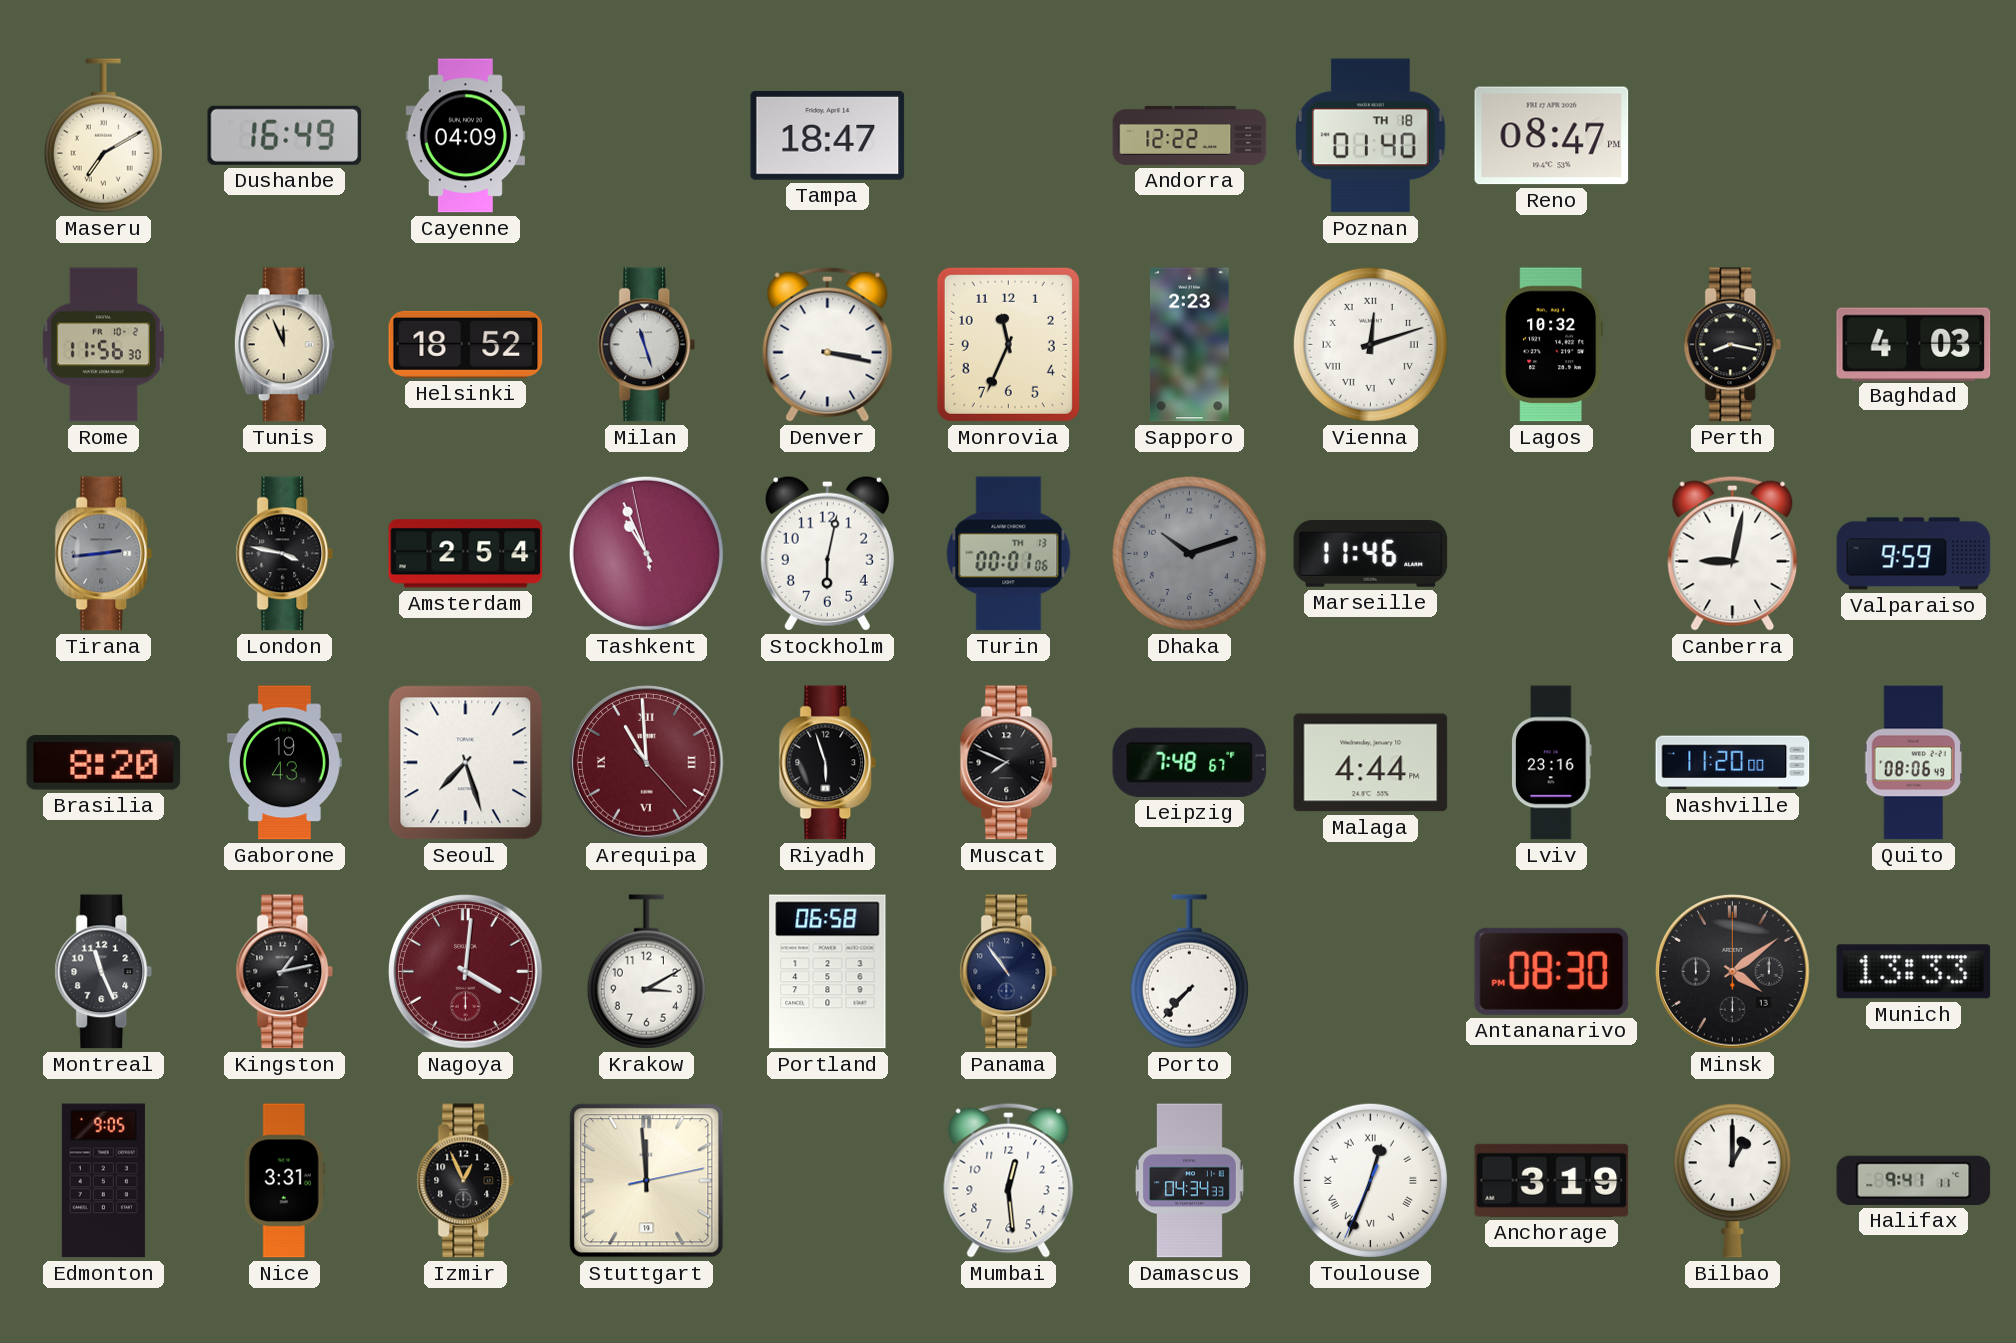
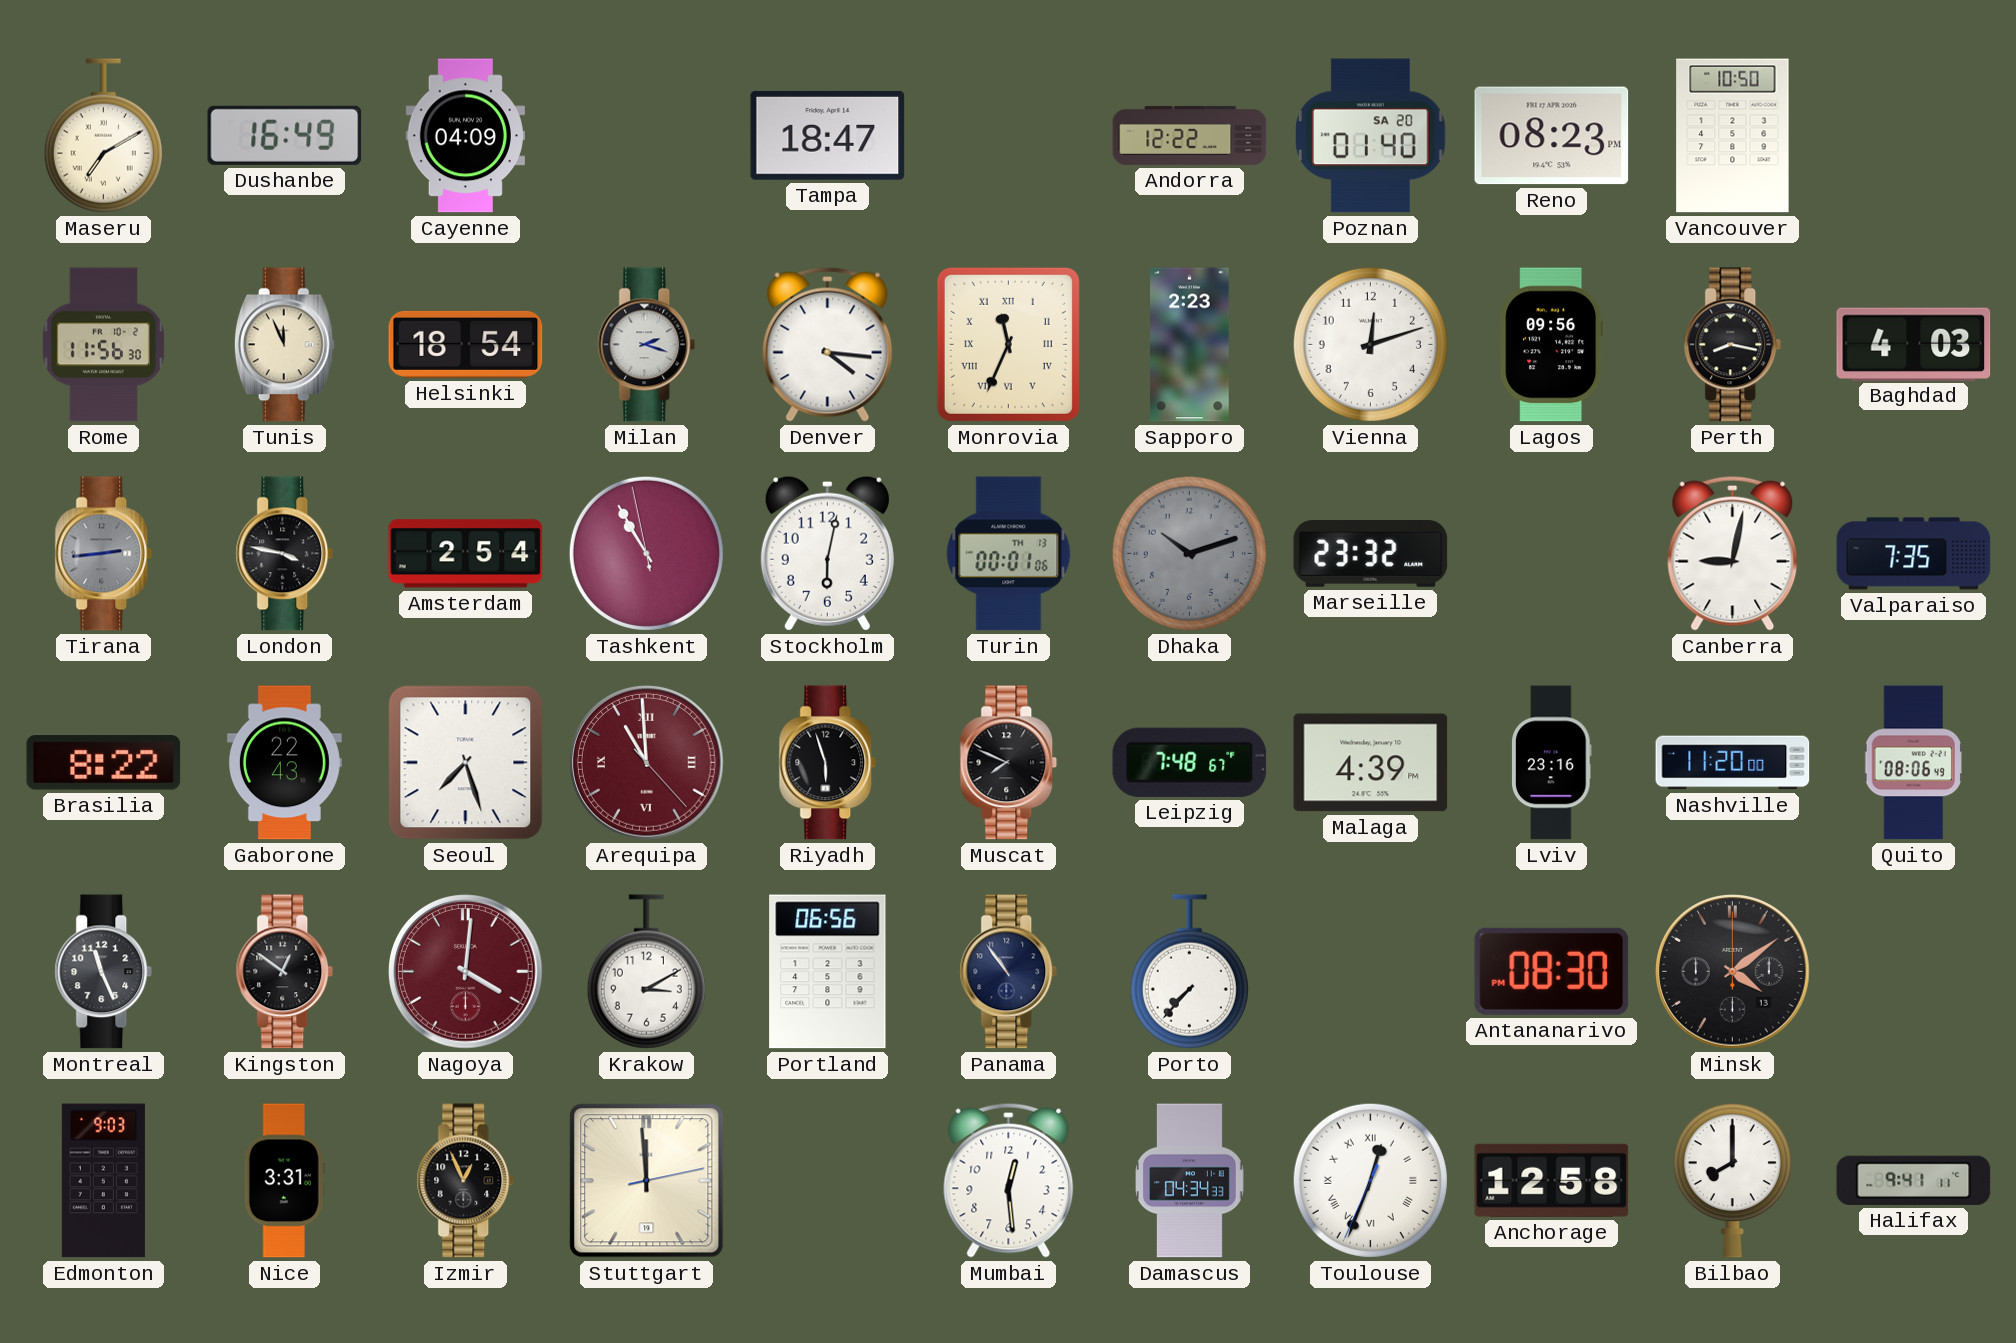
Poznan date: TH 18 -> SA 20 (1371, 136)
Reno: 08:47 -> 08:23 (1552, 136)
Vancouver: none -> 10:50 (1733, 136)
Helsinki: 18:52 -> 18:54 (466, 344)
Milan: 11:27 -> 2:18 (647, 345)
Denver: 3:17 -> 4:16 (828, 344)
Monrovia numerals: Arabic -> Roman (1008, 344)
Vienna numerals: Roman -> Arabic (1370, 344)
Lagos: 10:32 -> 09:56 (1552, 345)
Tashkent: 10:55 -> 10:54 (646, 553)
Marseille: 11:46 -> 23:32 (1371, 553)
Valparaiso: 9:59 -> 7:35 (1914, 554)
Brasilia: 8:20 -> 8:22 (104, 763)
Gaborone: 19:43 -> 22:43 (284, 763)
Malaga: 4:44 -> 4:39 (1371, 763)
Kingston: 1:13 -> 12:51 (285, 972)
Portland: 06:58 -> 06:56 (828, 972)
Munich: 13:33 -> none (1914, 972)
Edmonton: 9:05 -> 9:03 (103, 1181)
Anchorage: 3:19 -> 12:58 (1552, 1180)
Bilbao: 1:00 -> 8:00 (1732, 1180)
